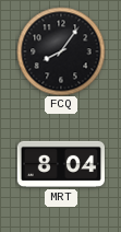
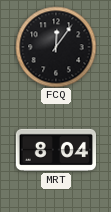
FCQ: 8:06 -> 12:06 (56, 47)
